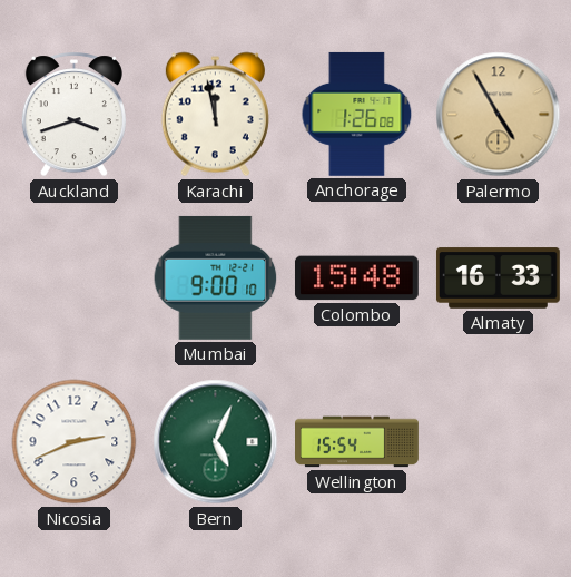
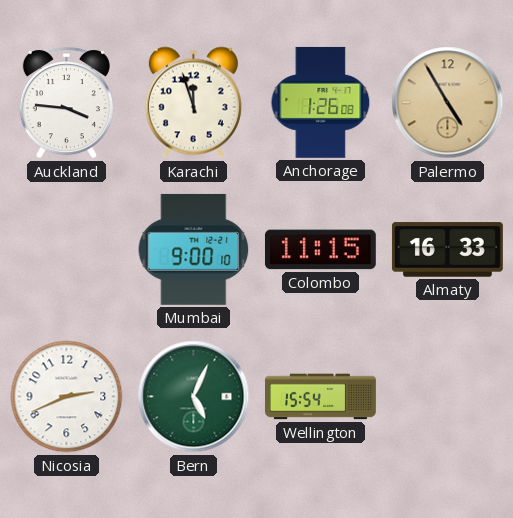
Auckland: 3:42 -> 3:46 (66, 103)
Karachi: 11:58 -> 11:57 (193, 103)
Colombo: 15:48 -> 11:15 (320, 250)
